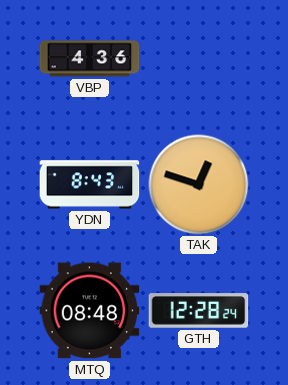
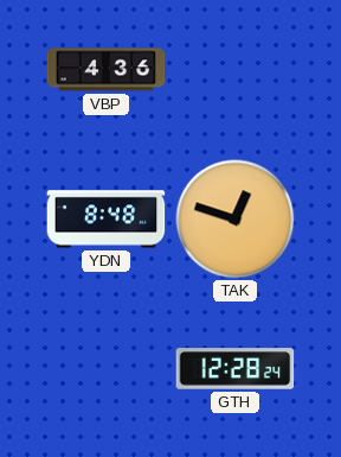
YDN: 8:43 -> 8:48 (107, 220)
MTQ: 08:48 -> none (90, 311)
